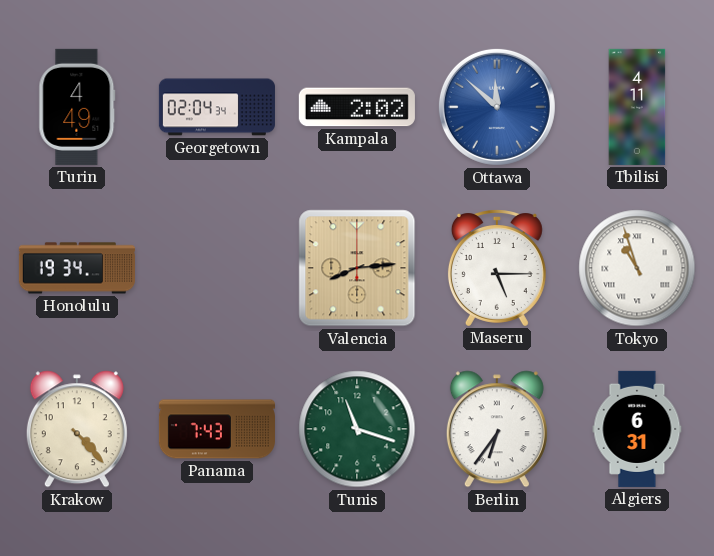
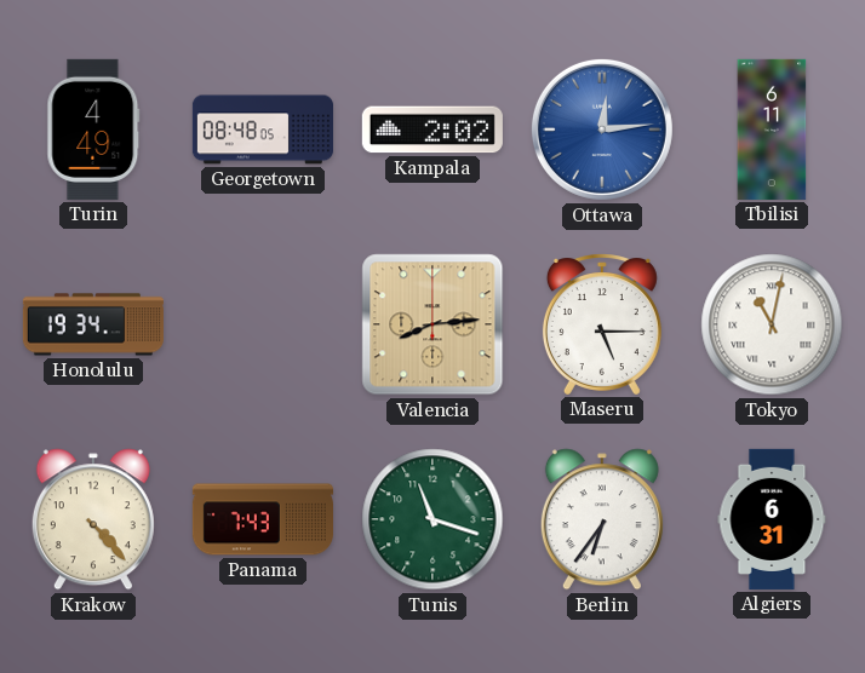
Georgetown: 02:04 -> 08:48 (263, 130)
Ottawa: 11:52 -> 12:14 (602, 130)
Tbilisi: 4:11 -> 6:11 (772, 130)
Tokyo: 10:57 -> 11:02 (772, 324)
